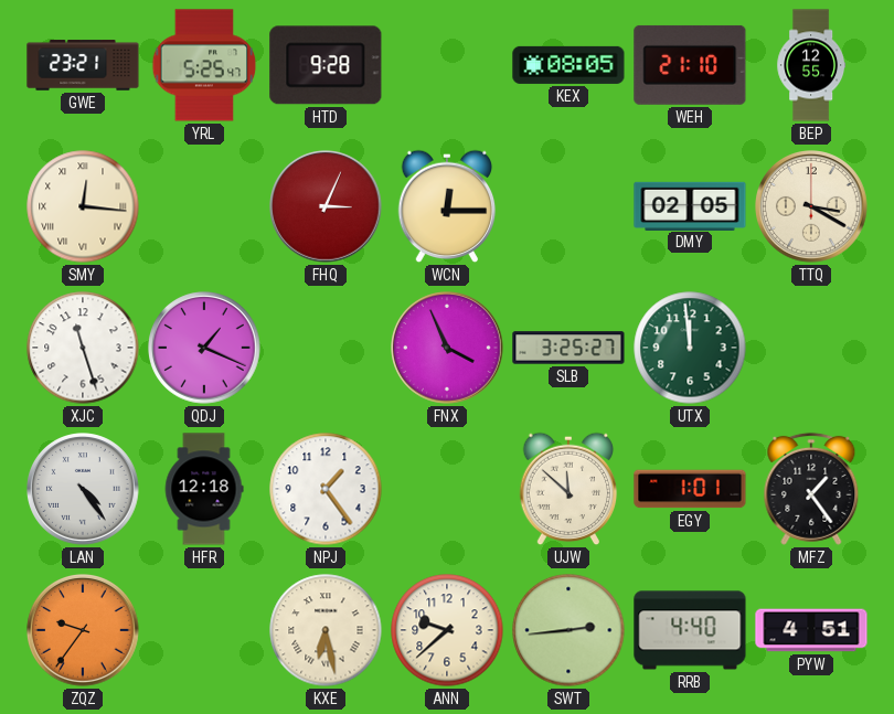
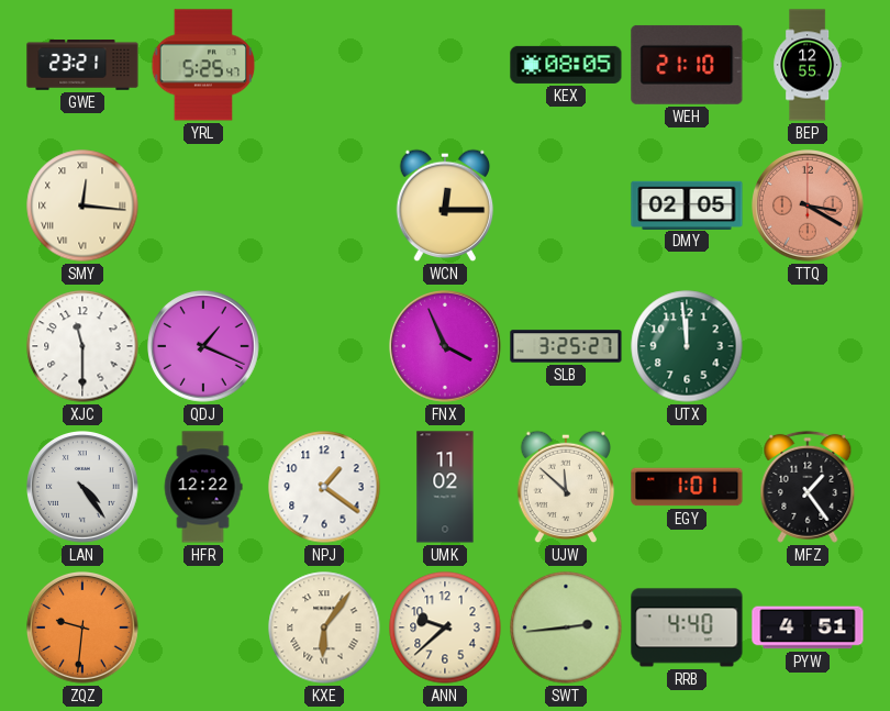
HTD: 9:28 -> none (326, 65)
FHQ: 3:04 -> none (327, 207)
TTQ dial: cream -> salmon (809, 207)
XJC: 11:27 -> 11:30 (82, 346)
HFR: 12:18 -> 12:22 (203, 487)
NPJ: 1:24 -> 1:21 (324, 487)
UMK: none -> 11:02 (445, 487)
ZQZ: 9:36 -> 9:31 (84, 629)
KXE: 6:28 -> 6:06 (324, 627)
